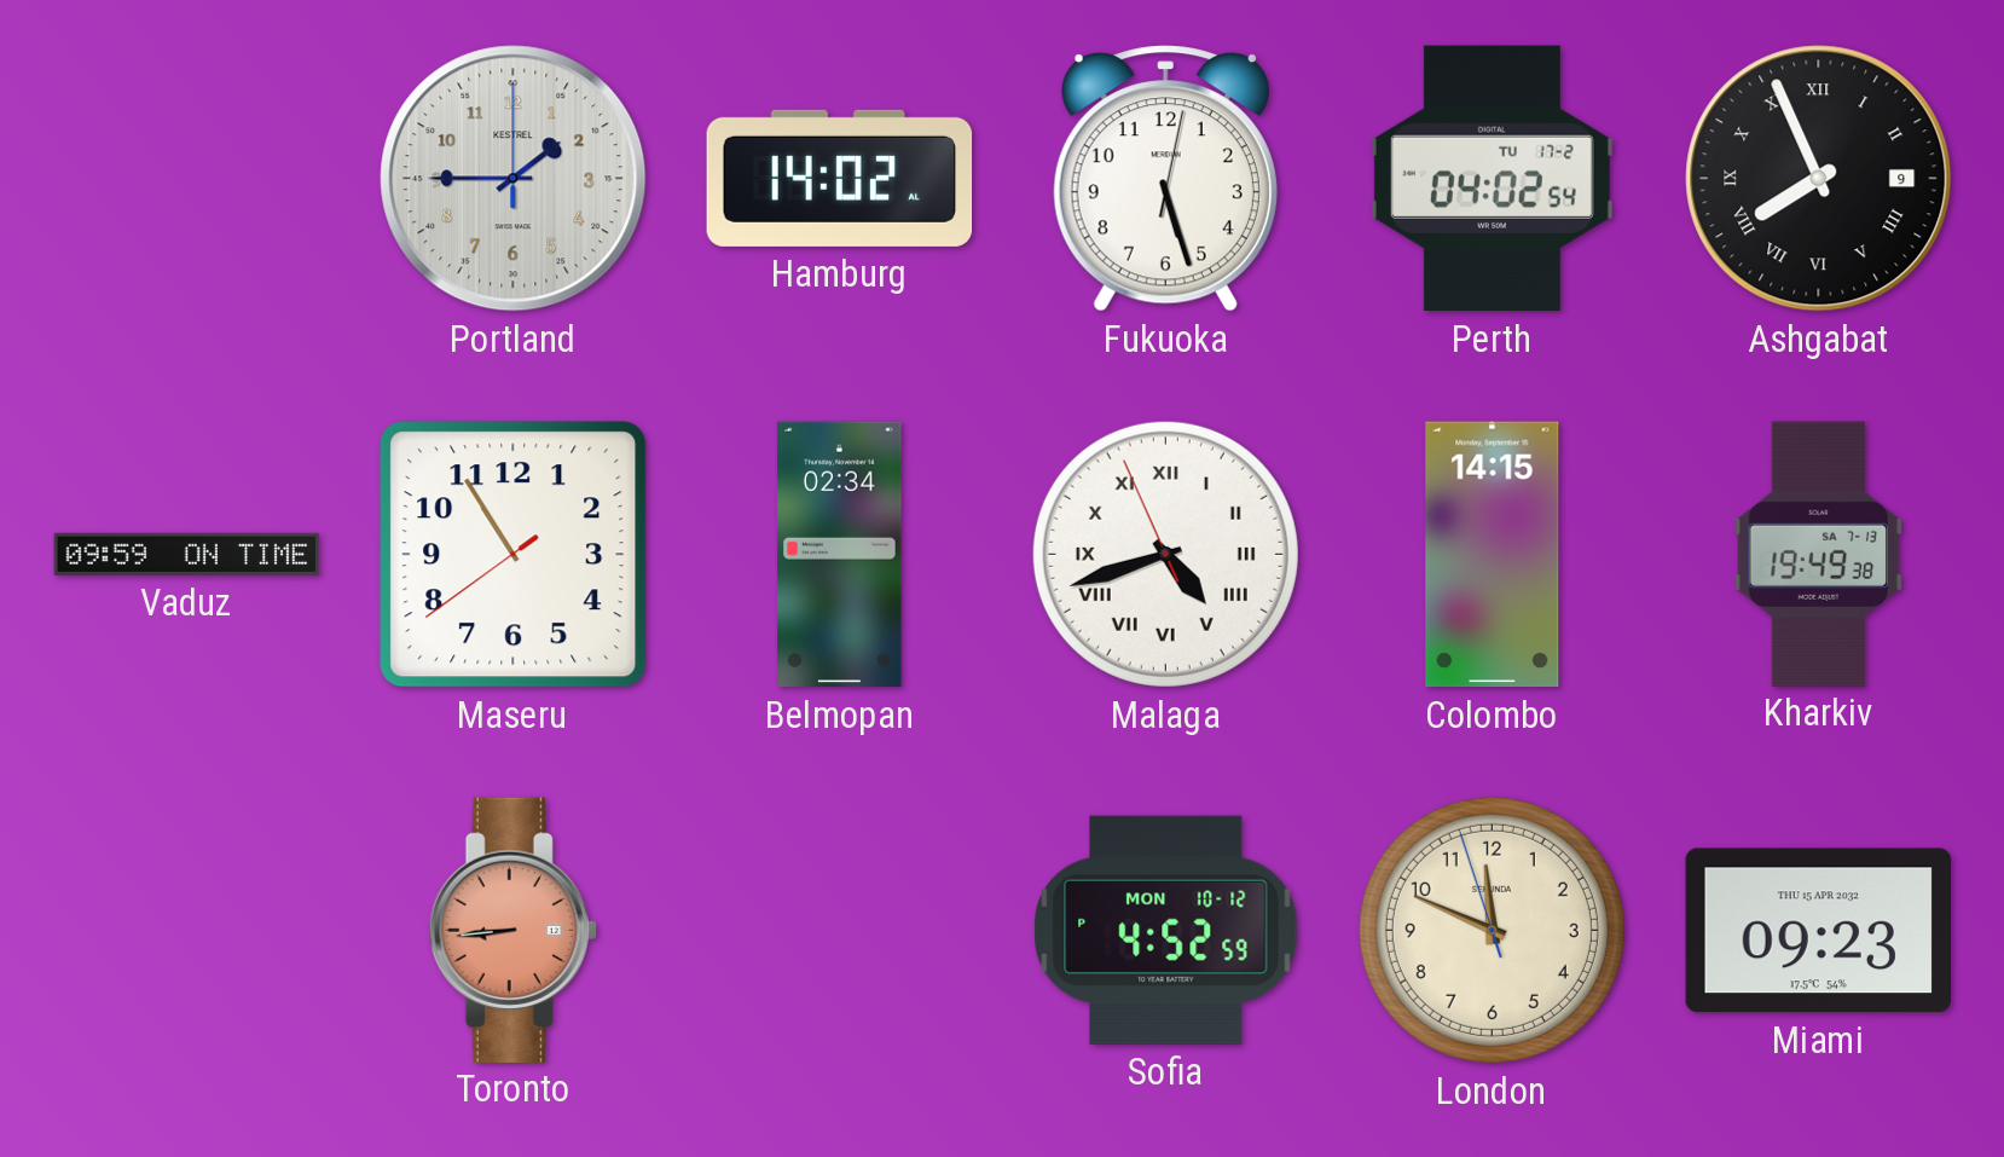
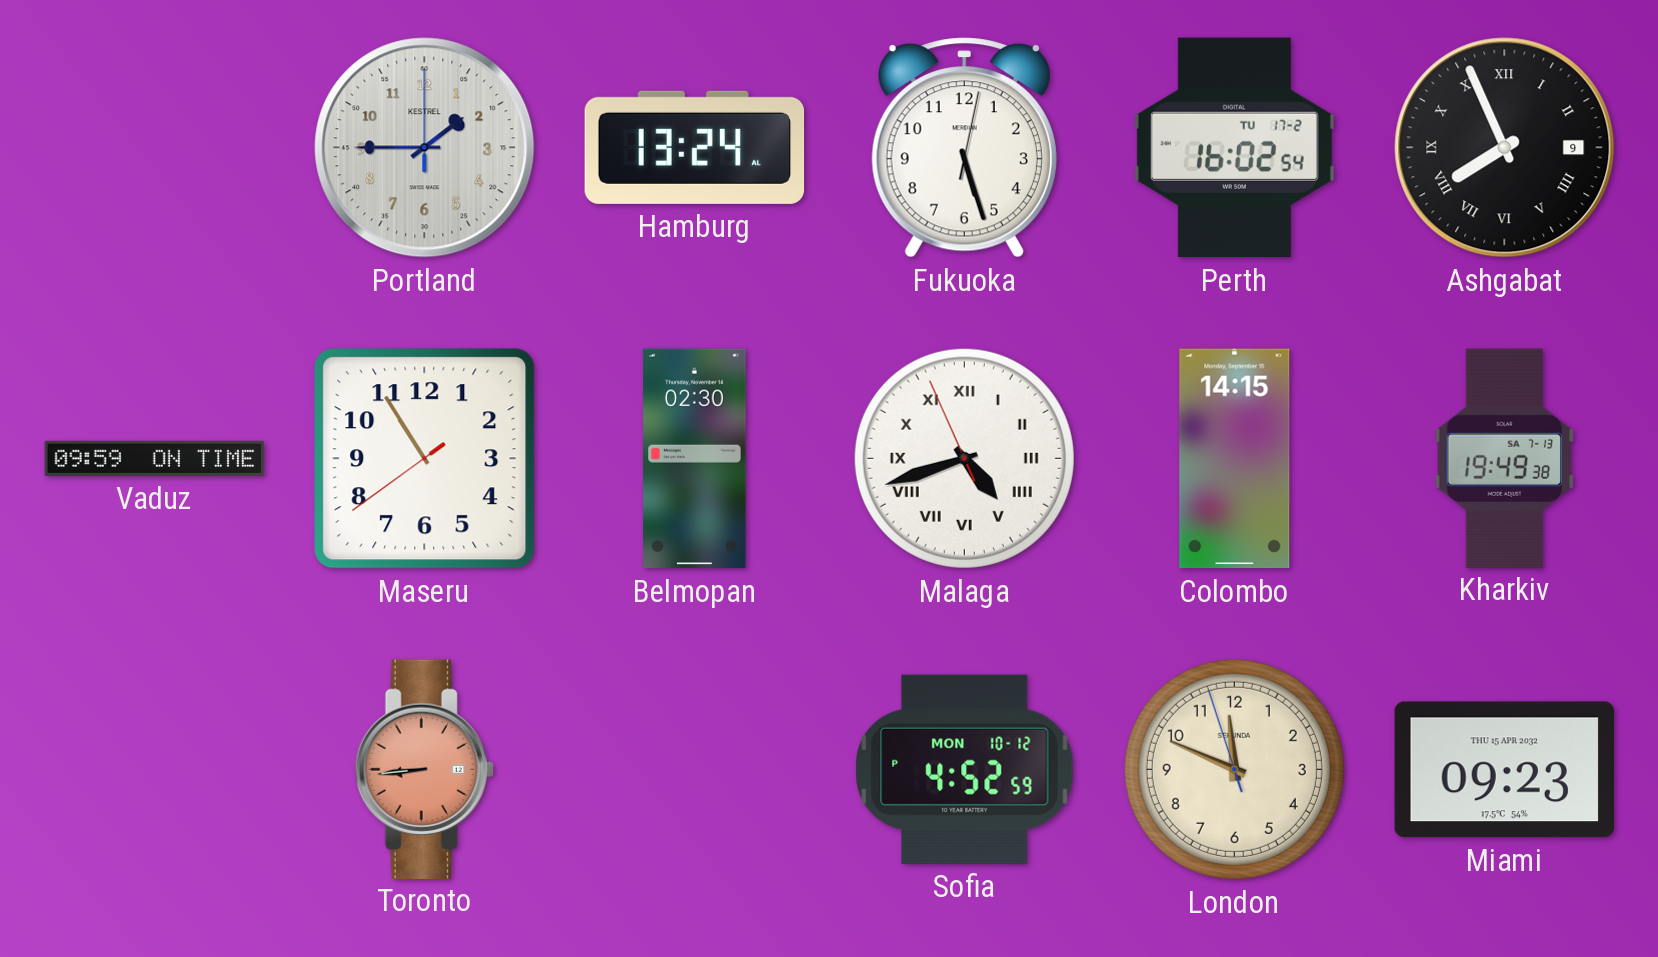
Hamburg: 14:02 -> 13:24 (695, 147)
Perth: 04:02 -> 16:02 (1234, 148)
Belmopan: 02:34 -> 02:30 (695, 459)
